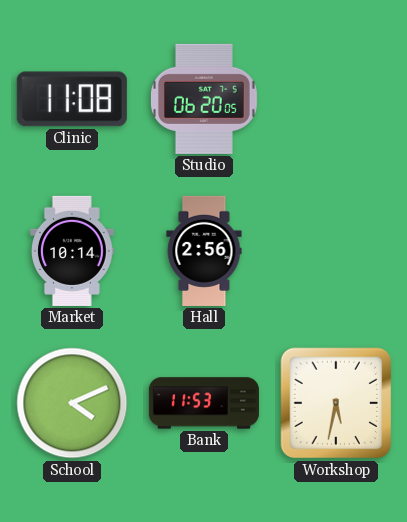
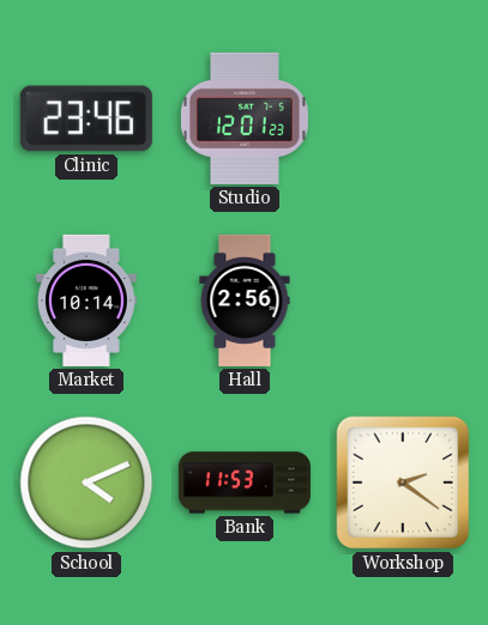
Clinic: 11:08 -> 23:46 (86, 119)
Studio: 06:20 -> 12:01 (245, 119)
Workshop: 5:32 -> 2:21 (403, 483)
